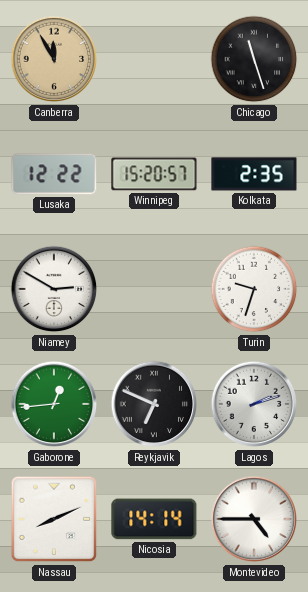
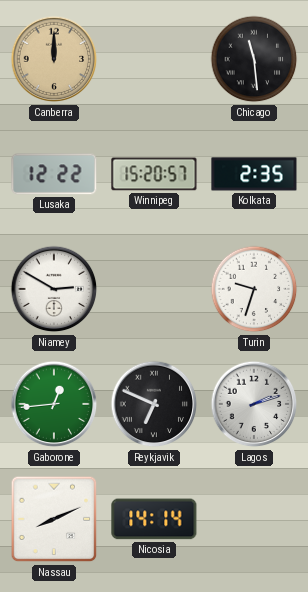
Canberra: 11:55 -> 12:00 (54, 59)
Chicago: 11:27 -> 11:29 (254, 59)
Montevideo: 4:45 -> none (254, 519)
